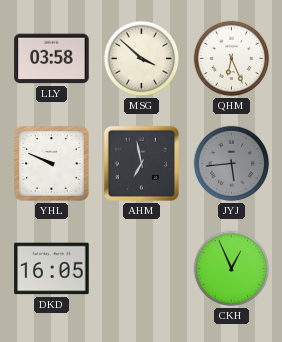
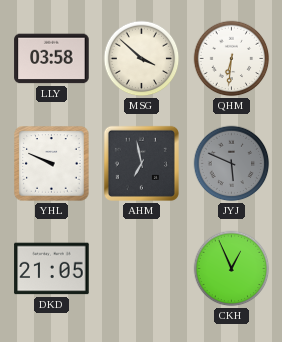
QHM: 6:26 -> 6:31 (232, 59)
JYJ: 5:44 -> 5:49 (232, 164)
DKD: 16:05 -> 21:05 (52, 269)
